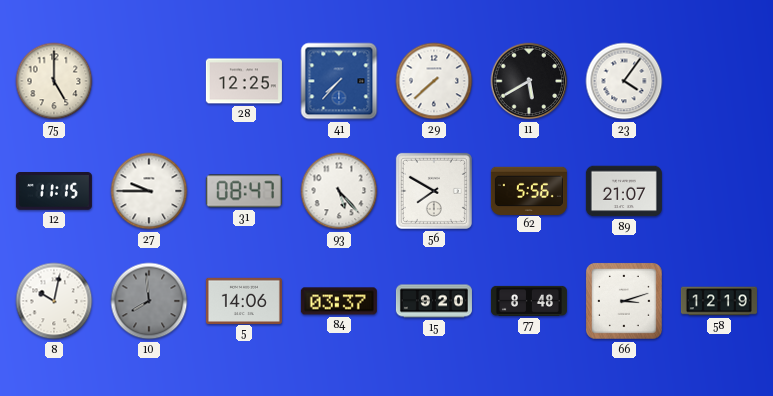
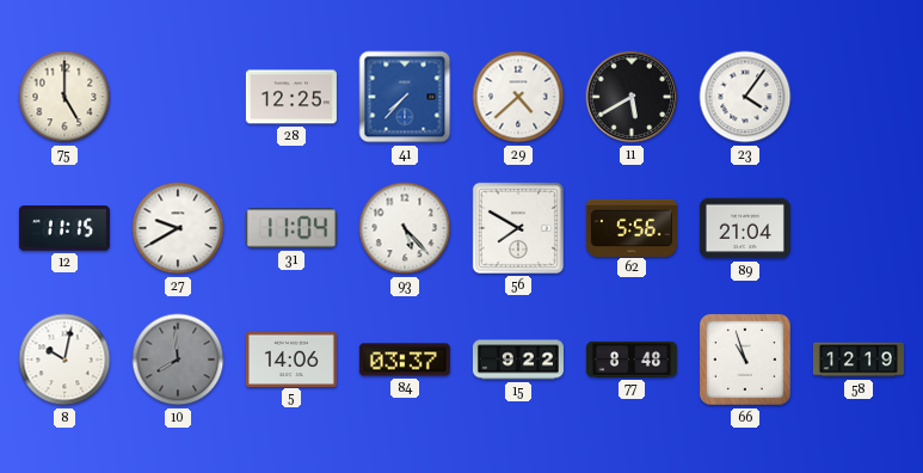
29: 7:38 -> 4:38 (518, 97)
27: 9:45 -> 9:40 (178, 228)
31: 08:47 -> 11:04 (291, 228)
89: 21:07 -> 21:04 (745, 228)
15: 9:20 -> 9:22 (518, 360)
66: 3:12 -> 10:57 (746, 361)
